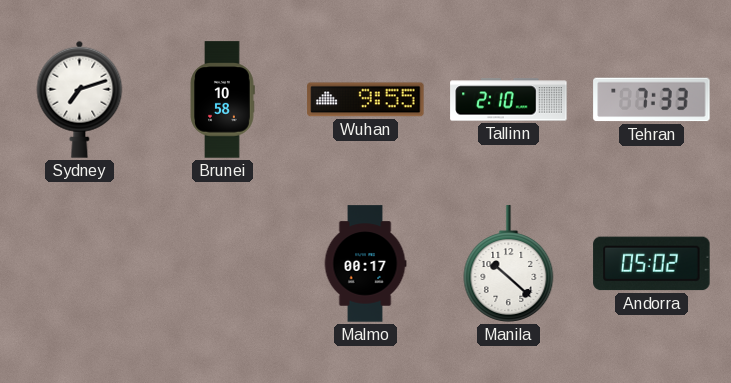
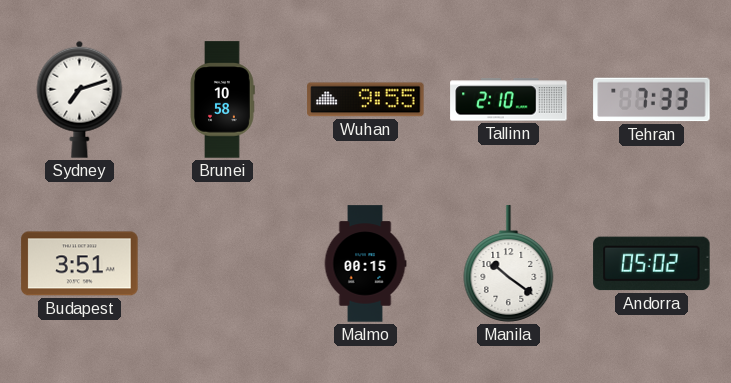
Budapest: none -> 3:51 (80, 264)
Malmo: 00:17 -> 00:15 (365, 264)
Manila: 10:22 -> 10:21 (509, 264)
